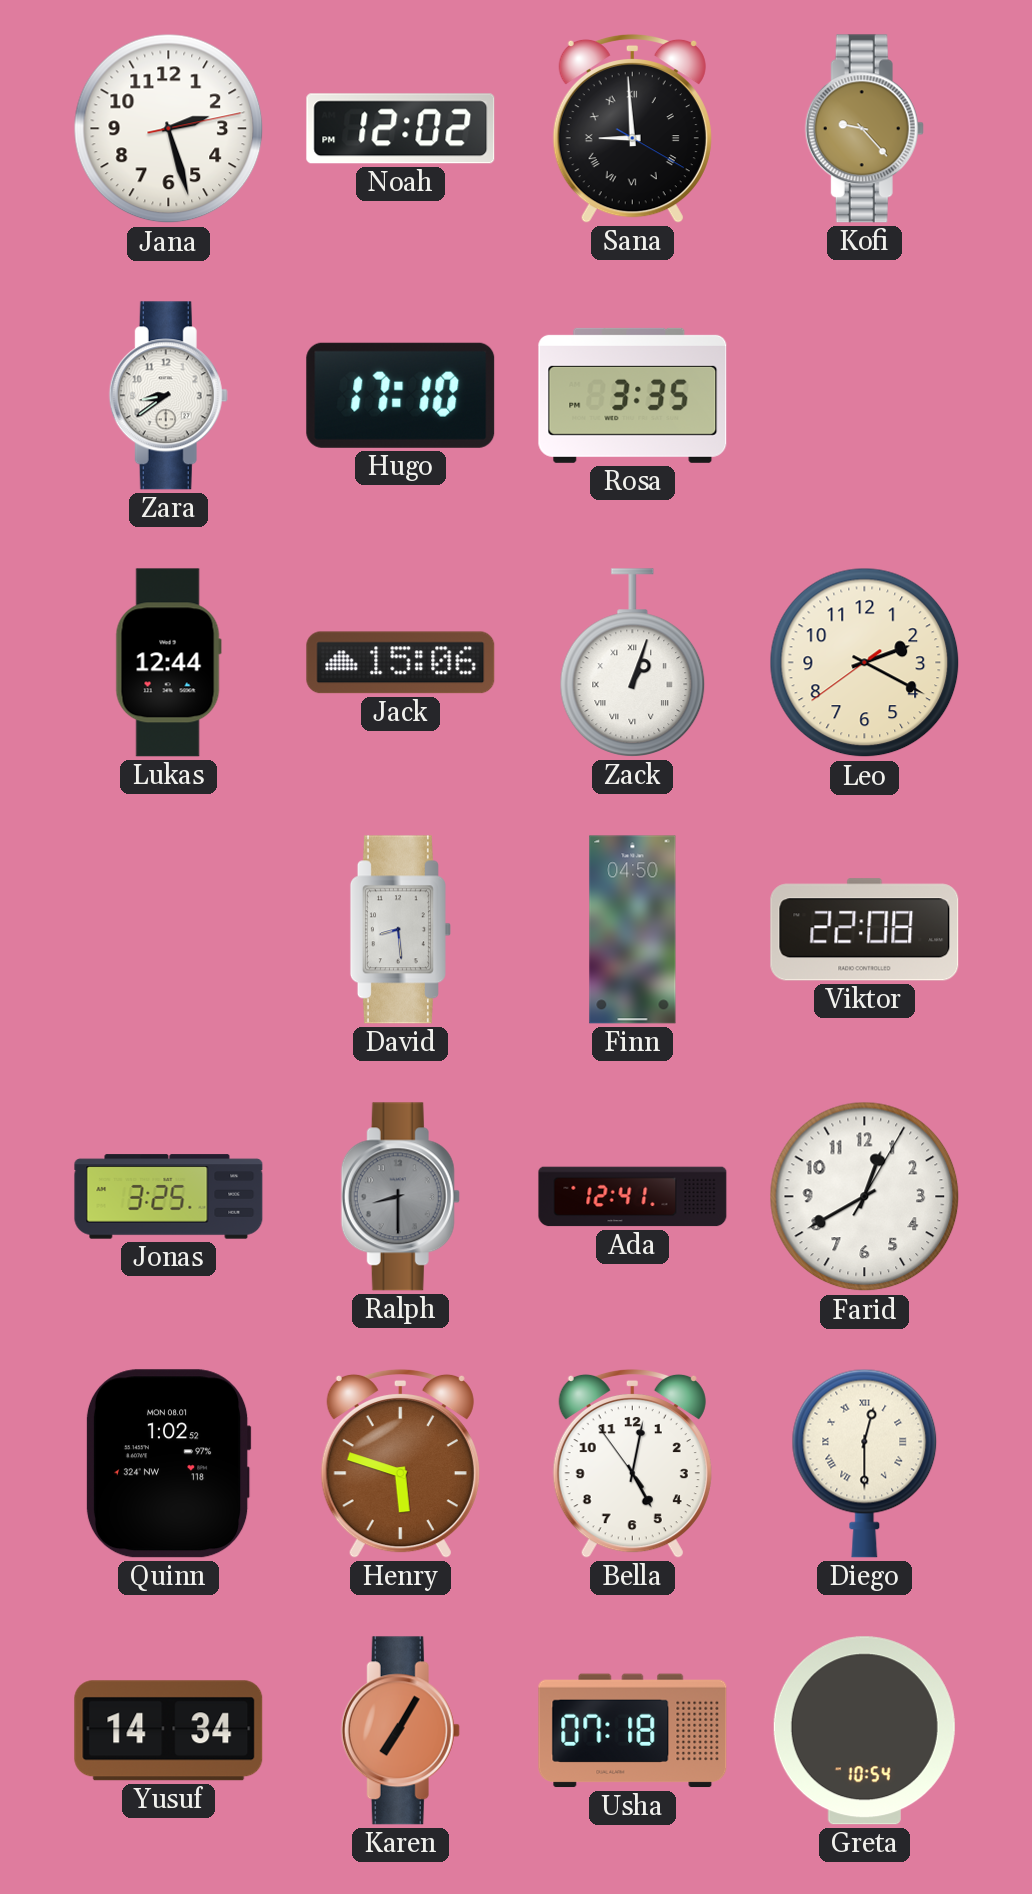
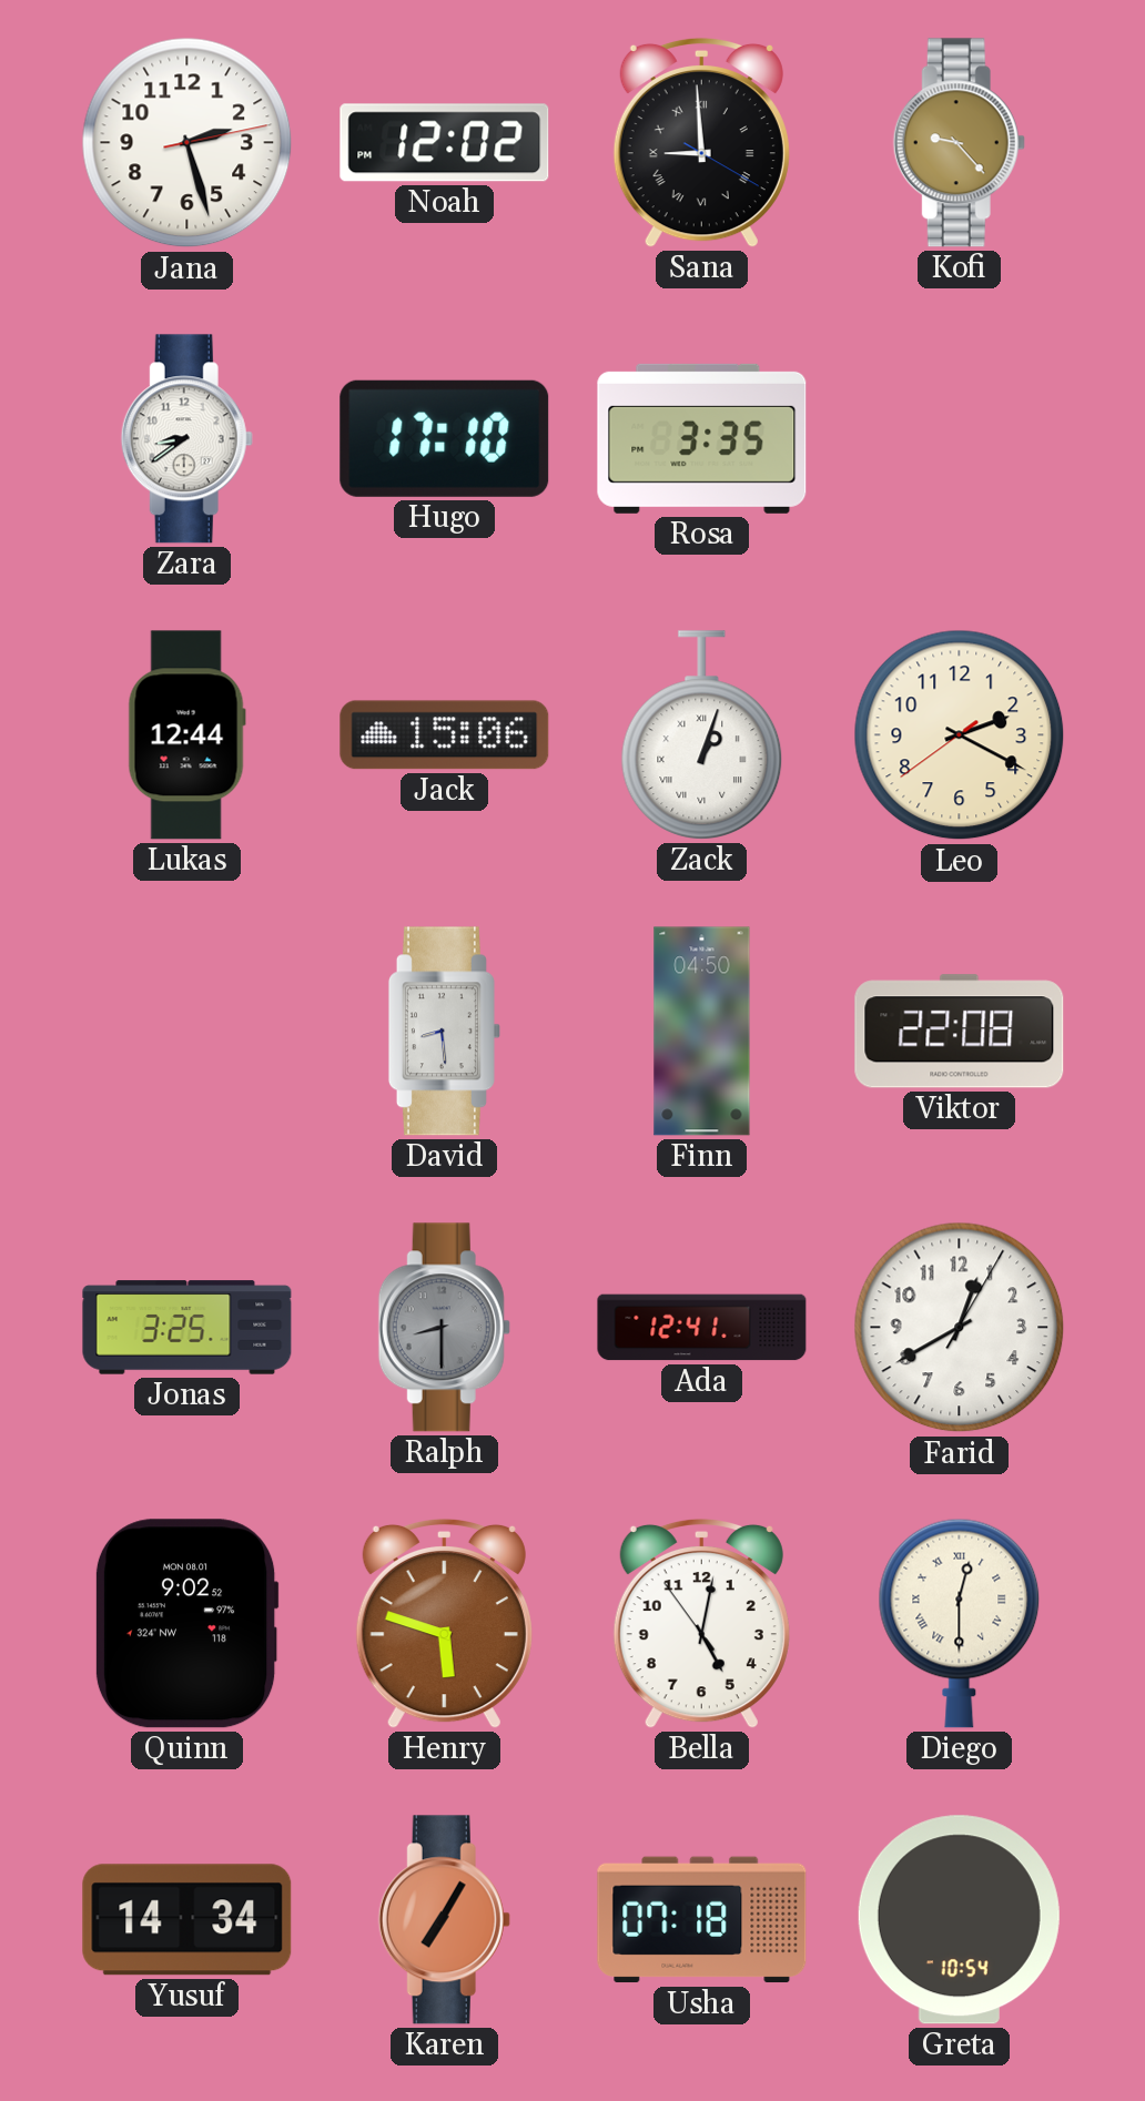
Quinn: 1:02 -> 9:02 (186, 1624)
